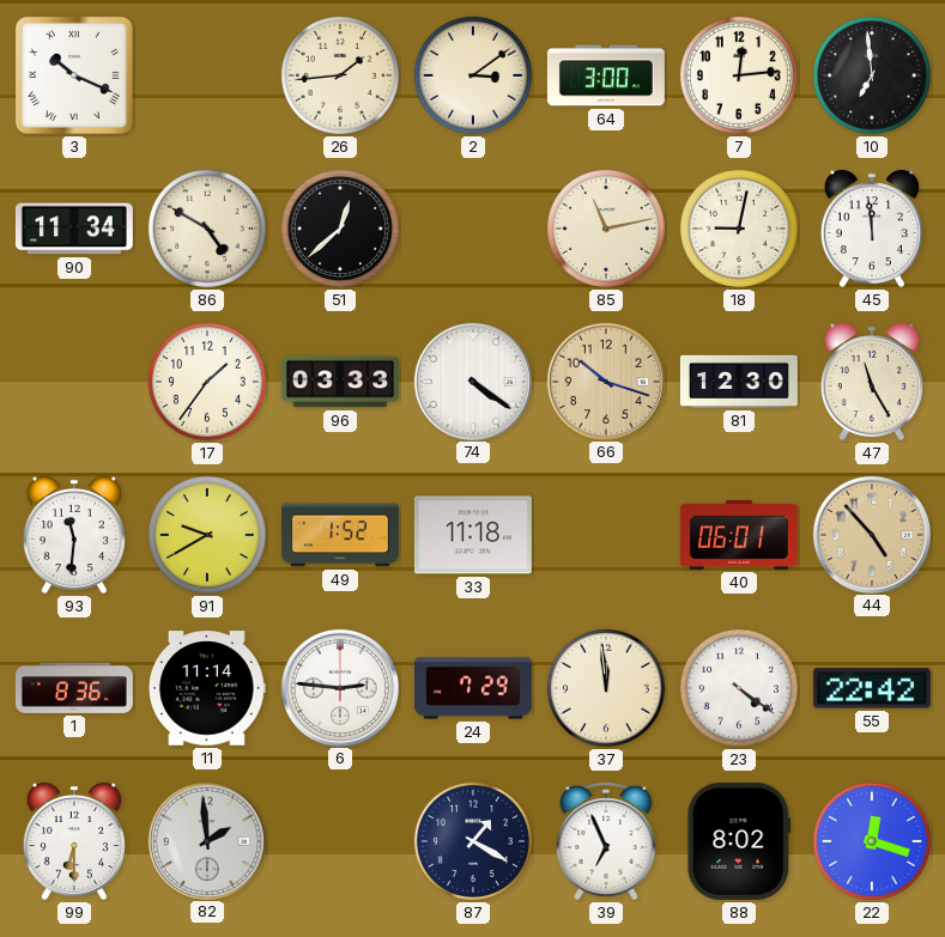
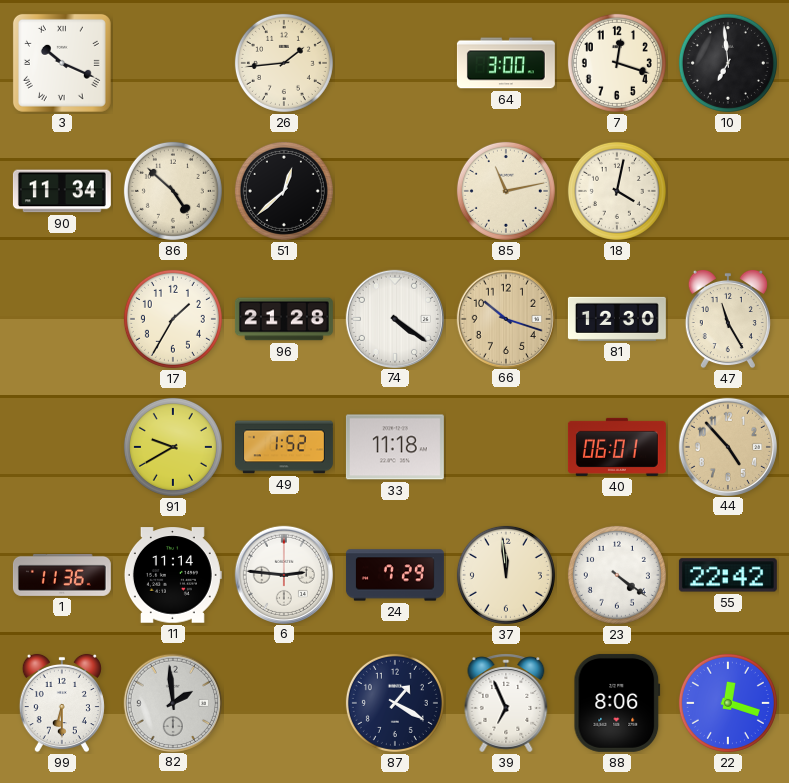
2: 3:09 -> none (473, 75)
7: 12:14 -> 12:18 (617, 63)
86: 4:50 -> 4:52 (173, 191)
18: 9:02 -> 4:02 (617, 191)
45: 11:59 -> none (872, 229)
17: 1:36 -> 1:35 (173, 319)
96: 03:33 -> 21:28 (284, 319)
93: 11:31 -> none (74, 535)
1: 8:36 -> 11:36 (62, 575)
88: 8:02 -> 8:06 (617, 703)
